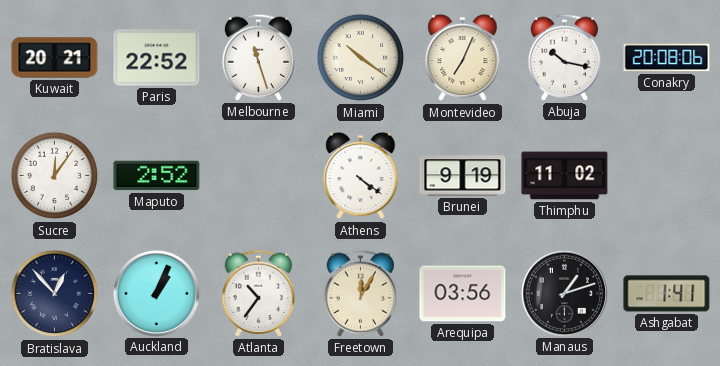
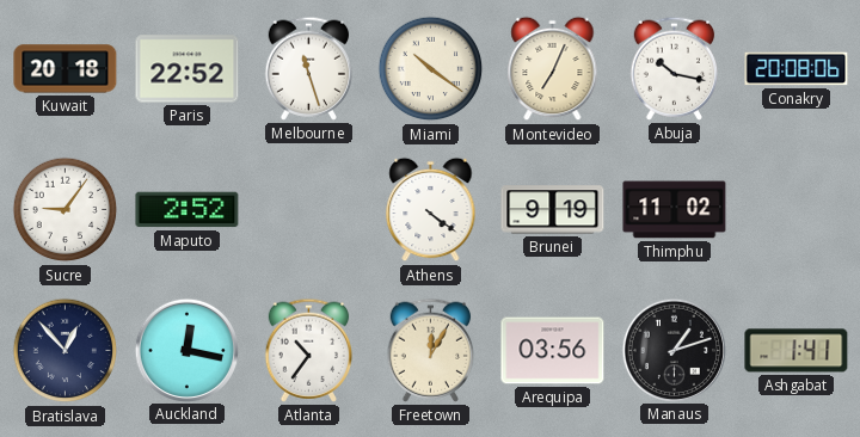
Kuwait: 20:21 -> 20:18 (66, 69)
Sucre: 12:06 -> 9:06 (66, 210)
Auckland: 1:04 -> 12:17 (186, 350)
